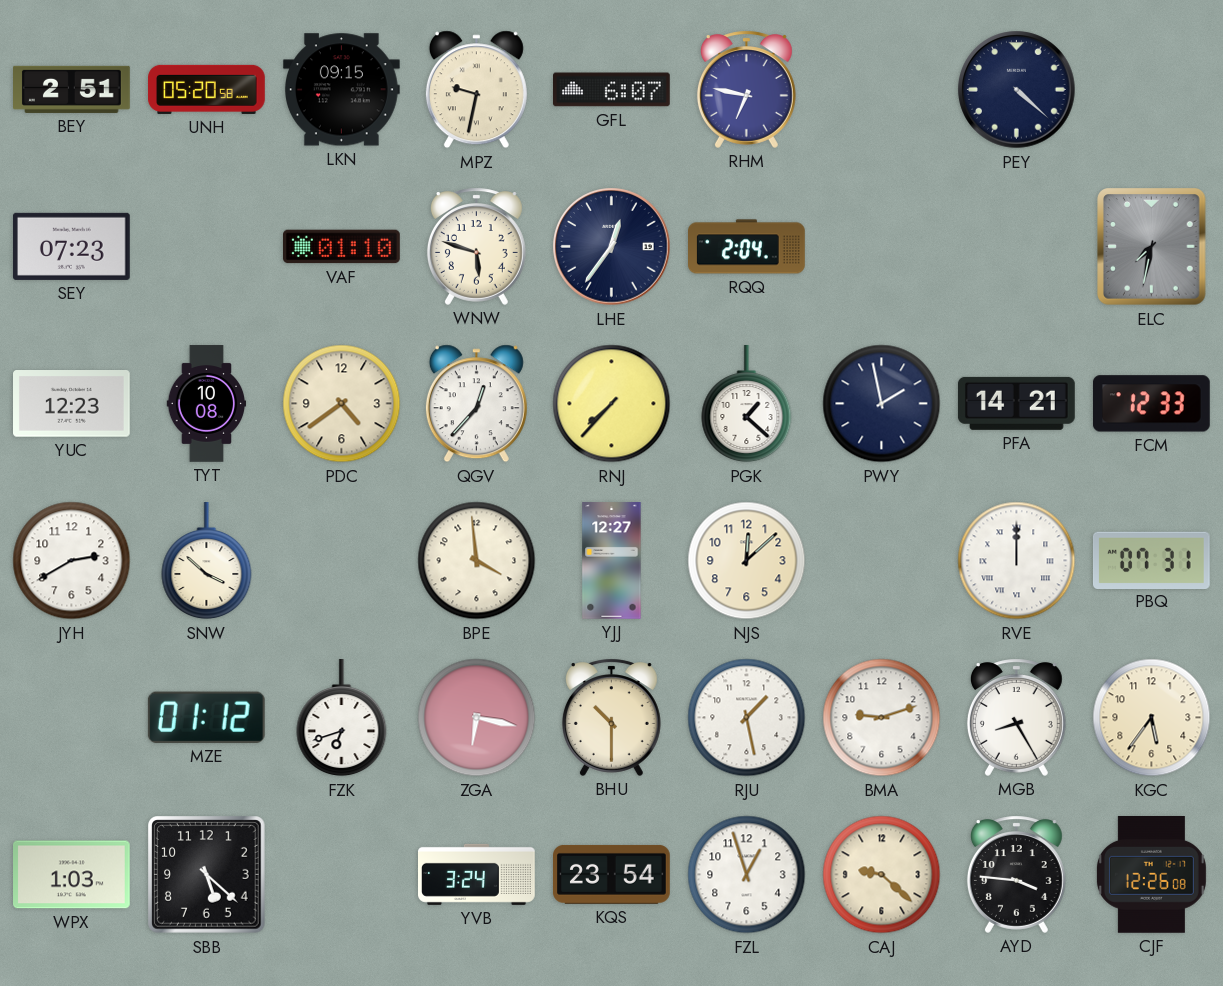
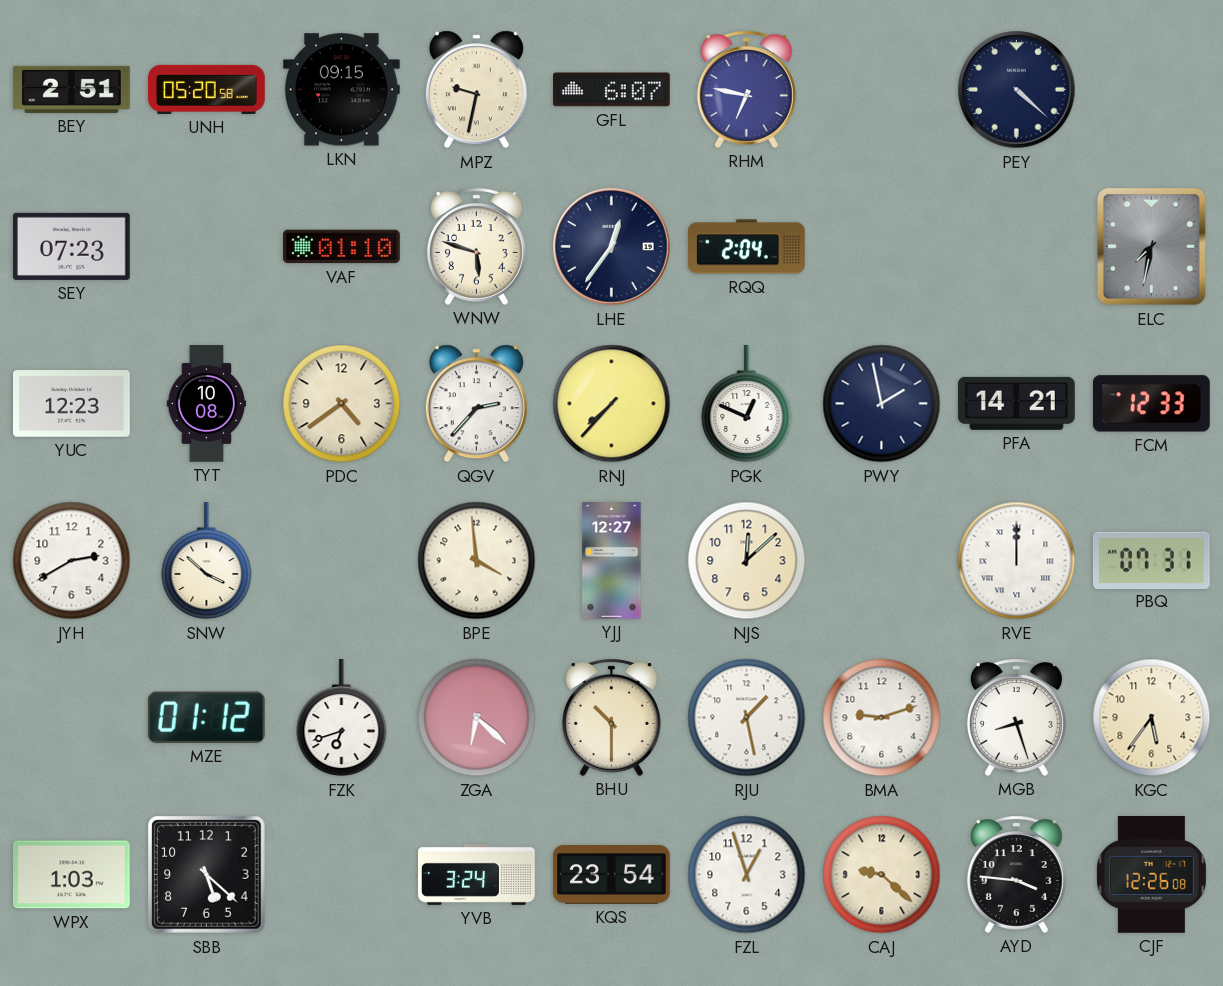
QGV: 12:37 -> 2:37 (476, 404)
PGK: 1:22 -> 12:49 (747, 405)
ZGA: 6:17 -> 6:22 (477, 718)
MGB: 8:25 -> 8:27 (1016, 717)
